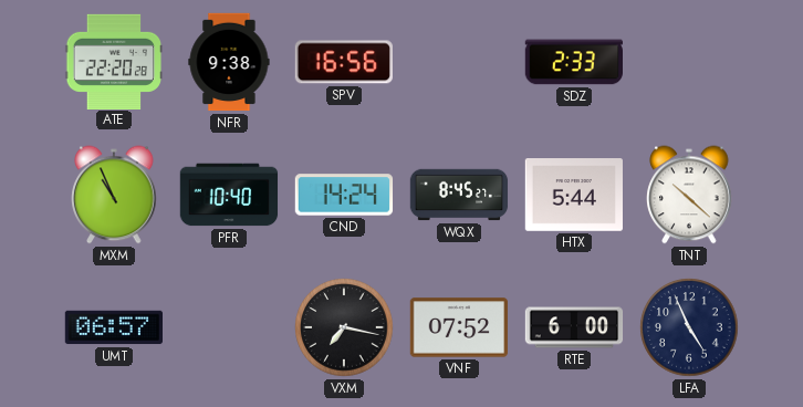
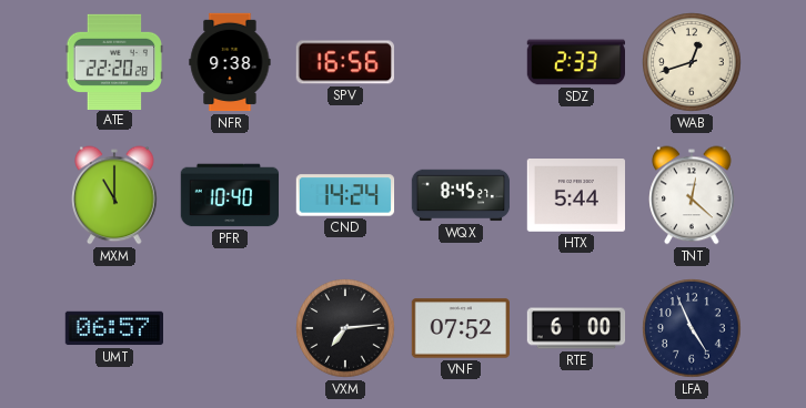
WAB: none -> 12:42 (692, 62)
MXM: 10:56 -> 11:00 (114, 195)
TNT: 10:22 -> 12:22 (692, 195)
VXM: 7:17 -> 7:14 (345, 328)
